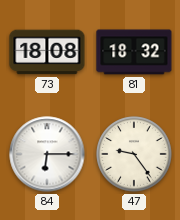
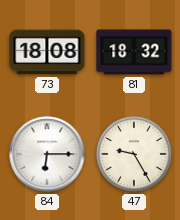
47: 9:24 -> 9:25 (134, 154)
